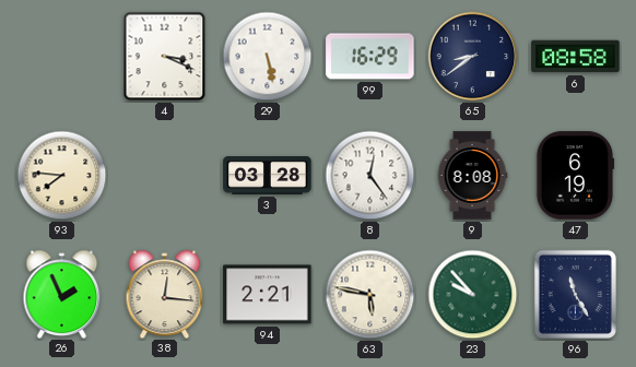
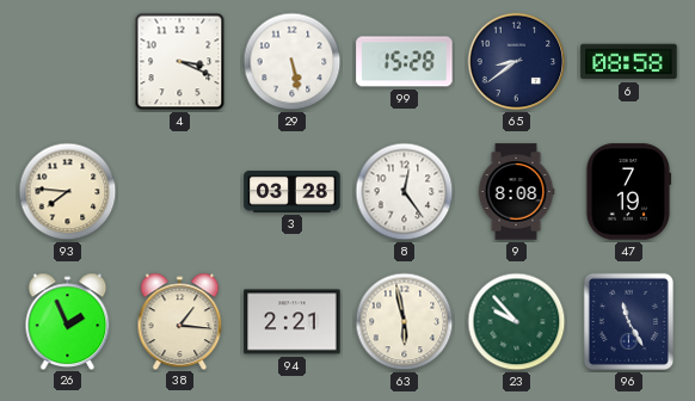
99: 16:29 -> 15:28 (405, 62)
47: 6:19 -> 7:19 (628, 192)
38: 12:16 -> 1:16 (180, 321)
63: 5:47 -> 5:58 (405, 322)
